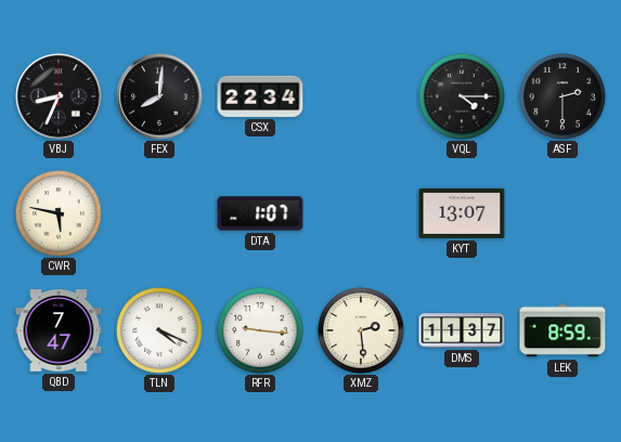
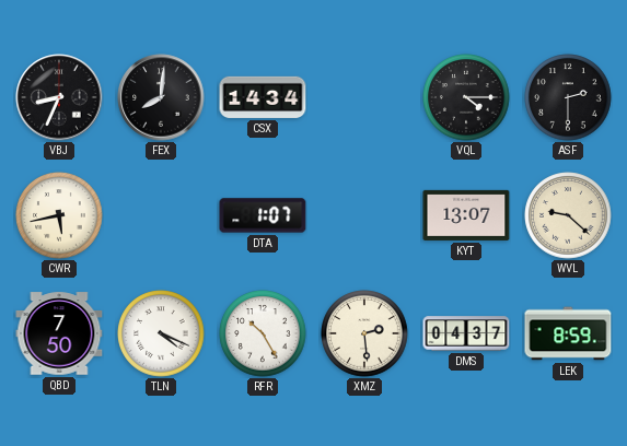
CSX: 22:34 -> 14:34 (263, 97)
CWR: 5:47 -> 5:43 (59, 215)
WVL: none -> 9:22 (568, 215)
QBD: 7:47 -> 7:50 (59, 333)
RFR: 9:16 -> 10:25 (263, 333)
DMS: 11:37 -> 04:37 (466, 333)
